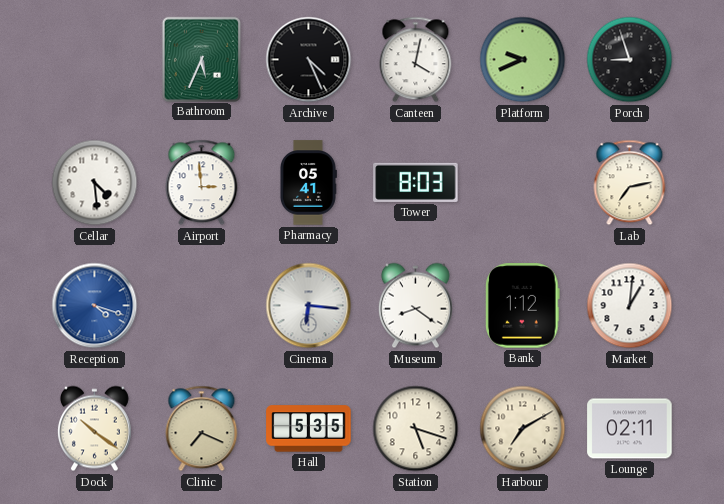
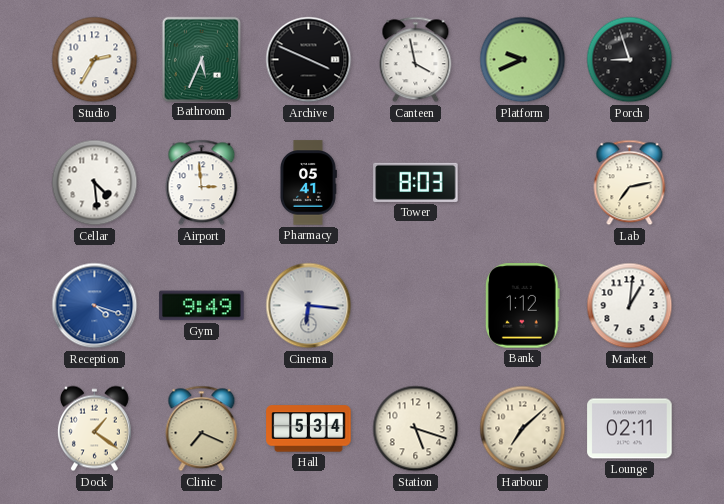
Studio: none -> 2:35 (95, 60)
Archive: 4:26 -> 3:49 (309, 60)
Canteen: 4:02 -> 3:58 (416, 60)
Gym: none -> 9:49 (202, 306)
Museum: 8:21 -> none (415, 306)
Dock: 10:21 -> 1:21 (94, 429)
Hall: 5:35 -> 5:34 (309, 429)
Harbour: 7:10 -> 7:08 (523, 429)
